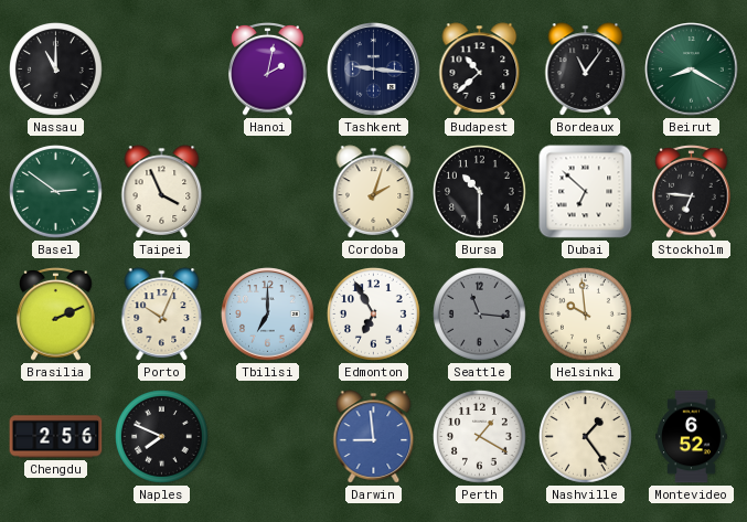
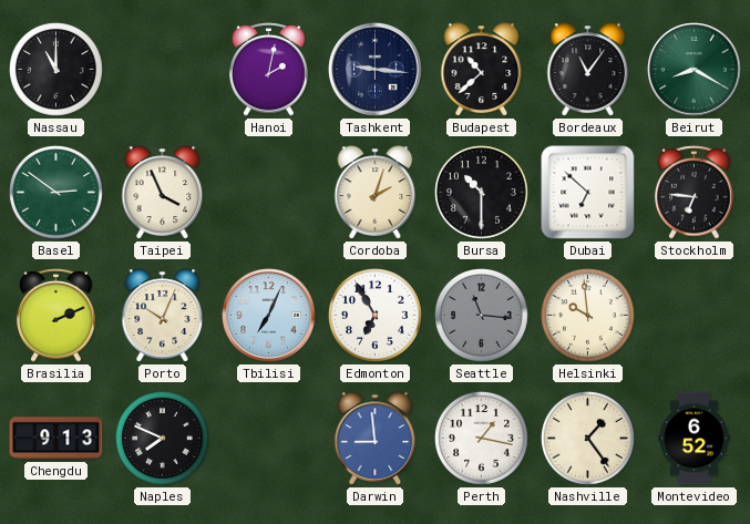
Tbilisi: 7:00 -> 7:04 (269, 316)
Chengdu: 2:56 -> 9:13 (56, 439)
Perth: 1:20 -> 1:17 (482, 439)
